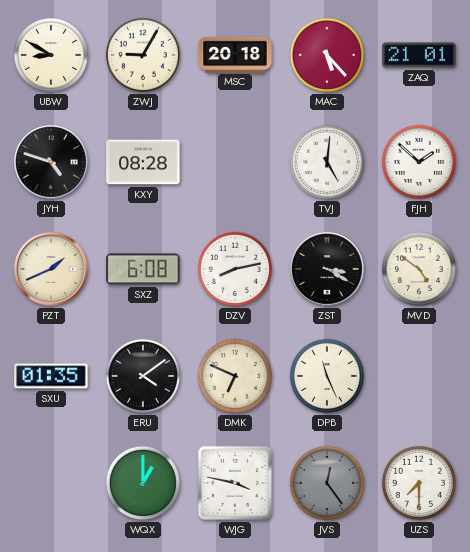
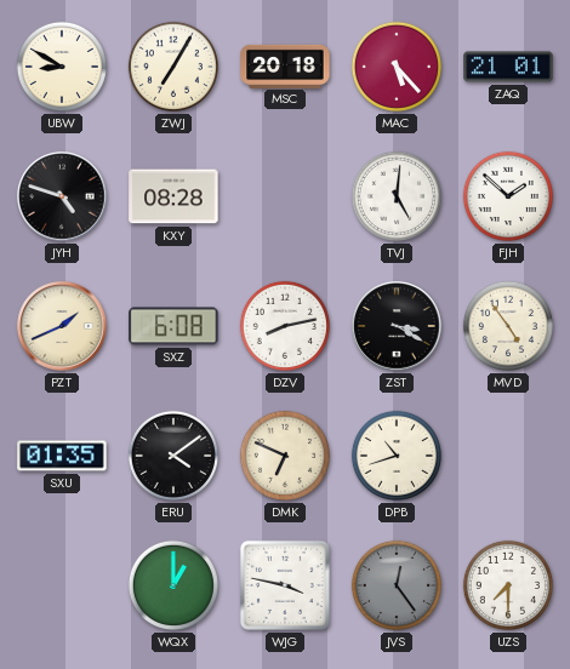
ZWJ: 9:05 -> 7:05 (173, 67)
MVD: 4:51 -> 4:54 (508, 326)
DPB: 11:26 -> 10:42 (397, 456)
